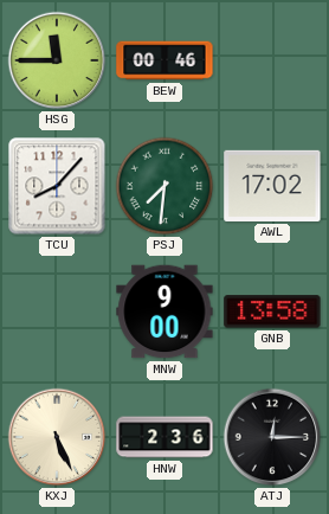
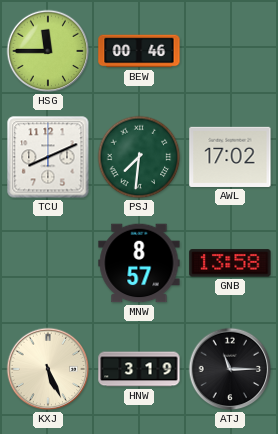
TCU: 8:07 -> 8:11 (48, 157)
MNW: 9:00 -> 8:57 (139, 263)
HNW: 2:36 -> 3:19 (139, 369)
ATJ: 12:15 -> 11:15 (230, 369)
